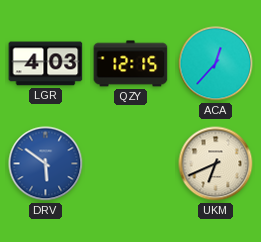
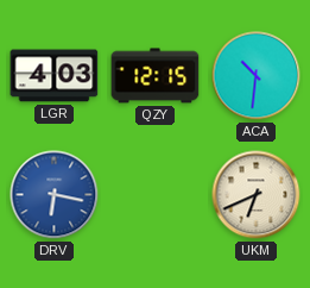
ACA: 12:37 -> 10:31 (257, 76)
DRV: 5:51 -> 6:17 (55, 195)
